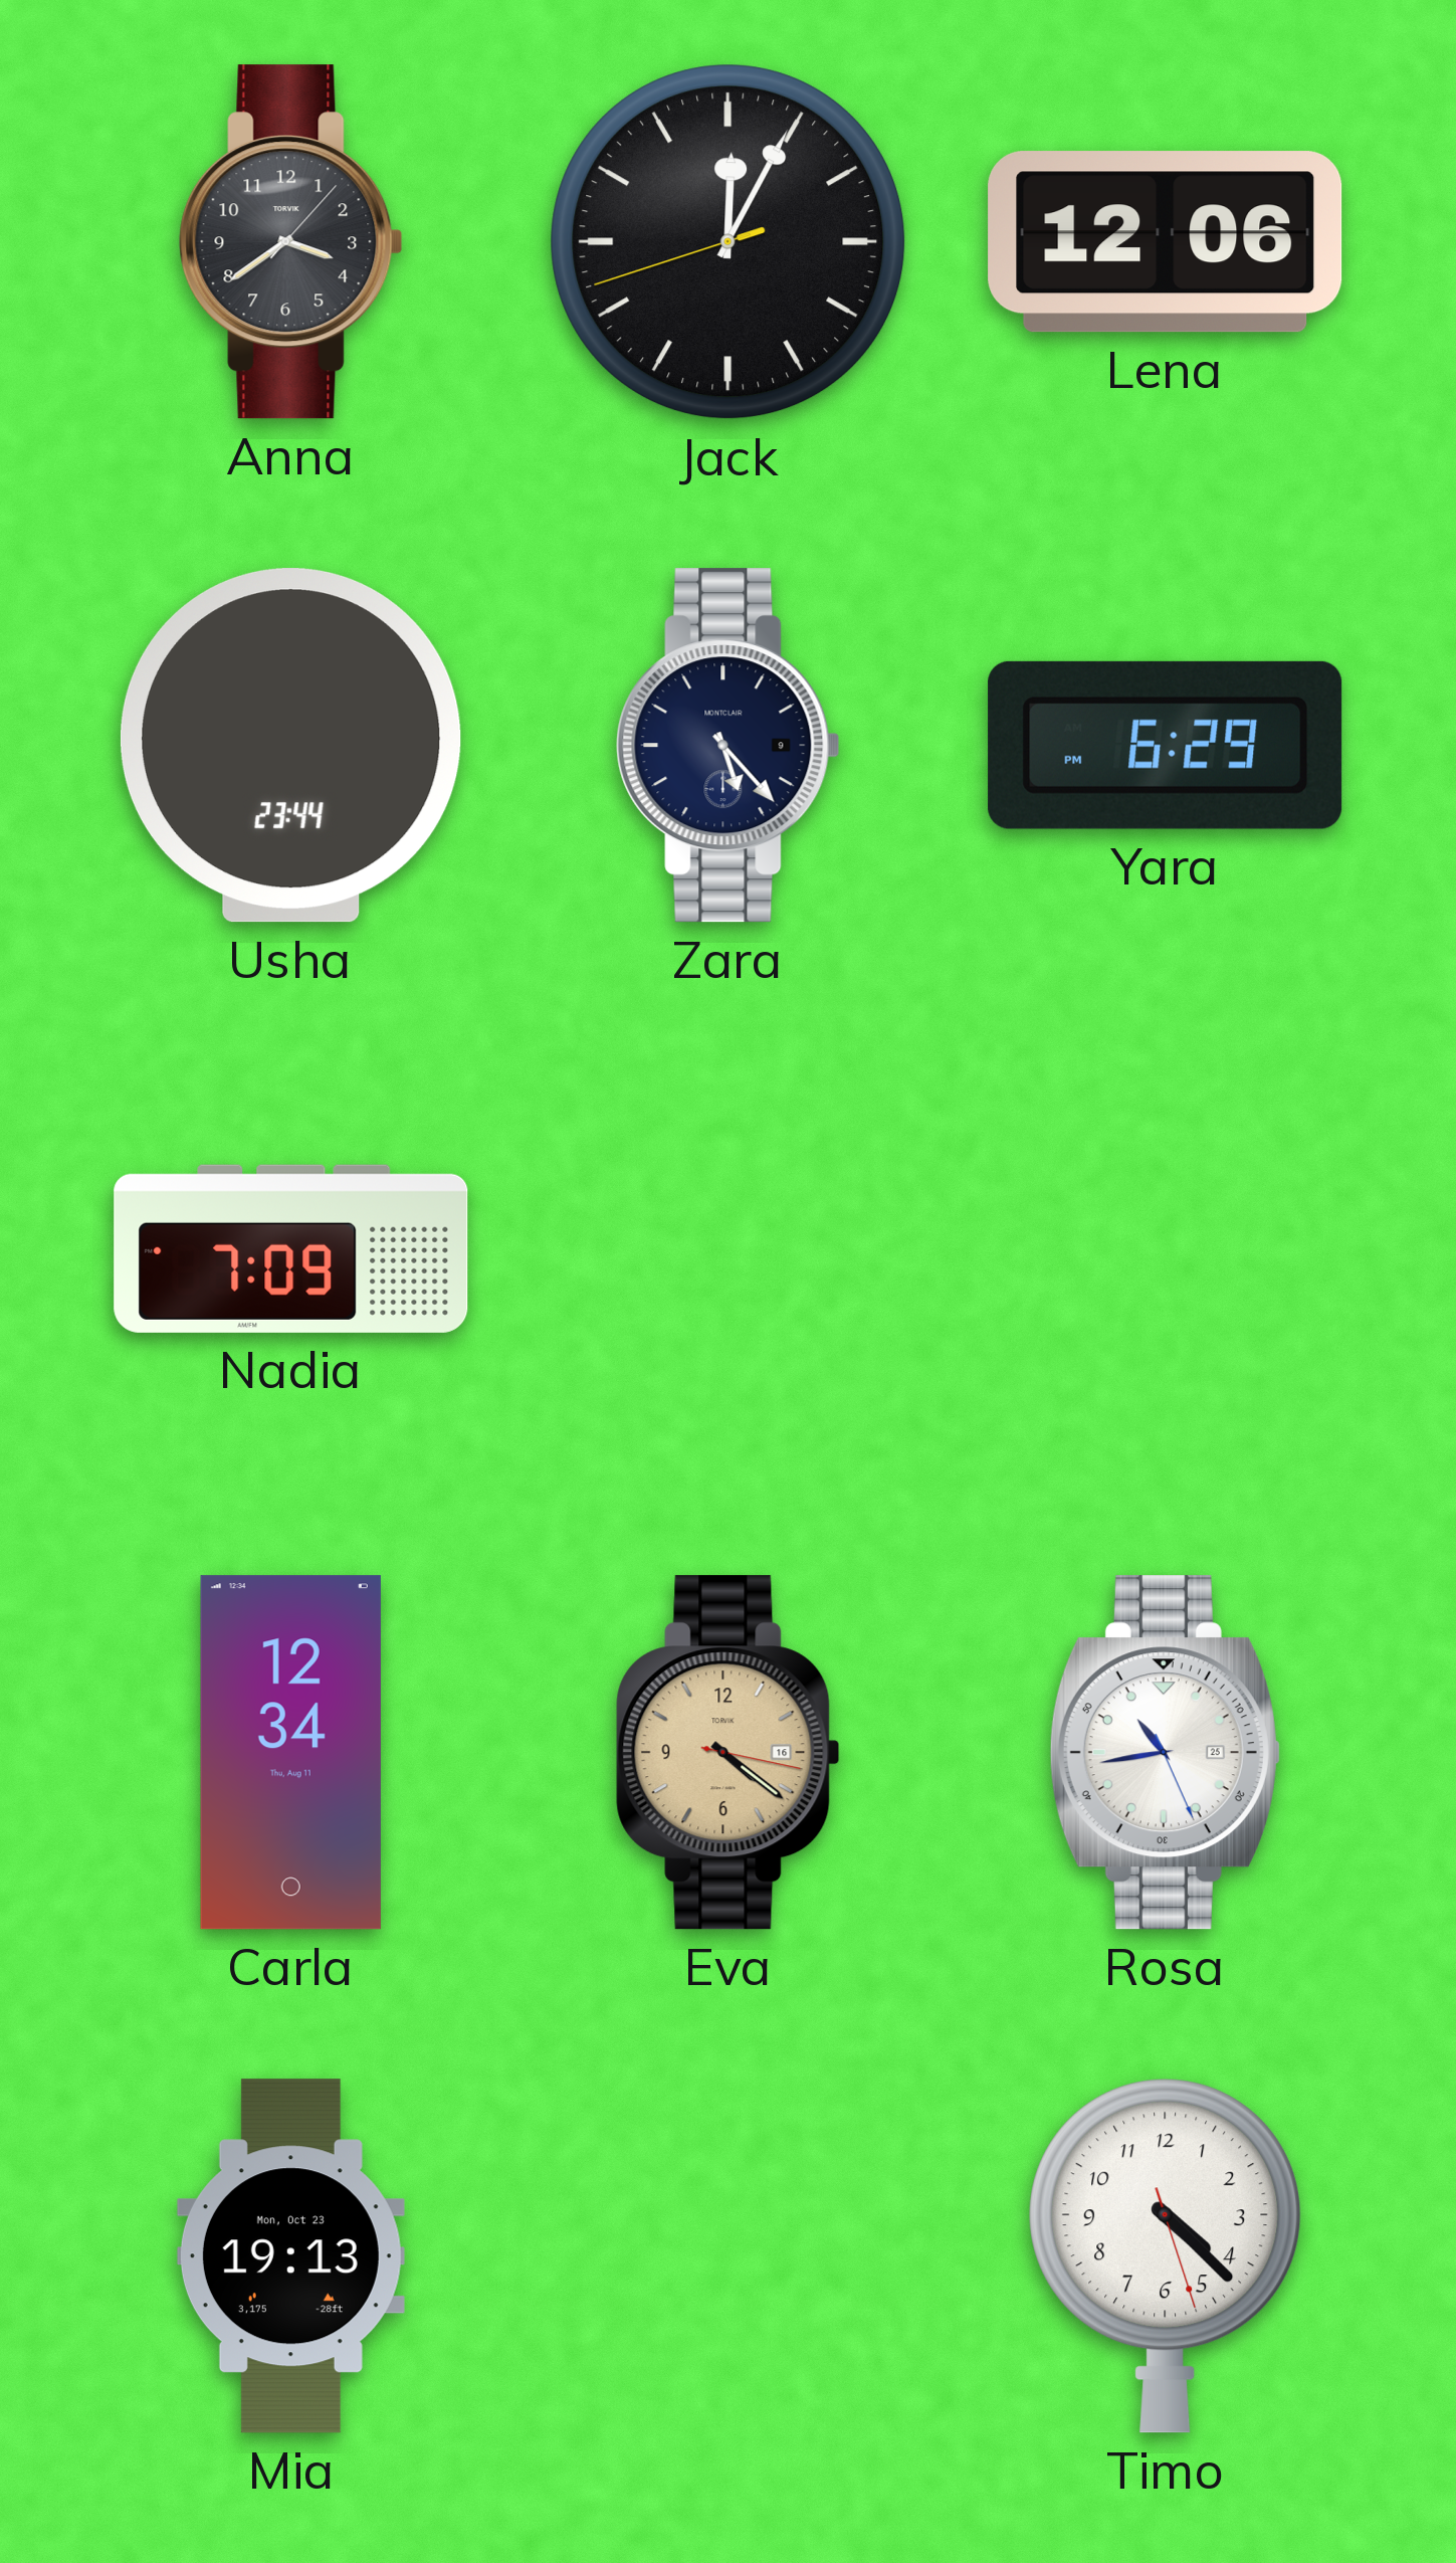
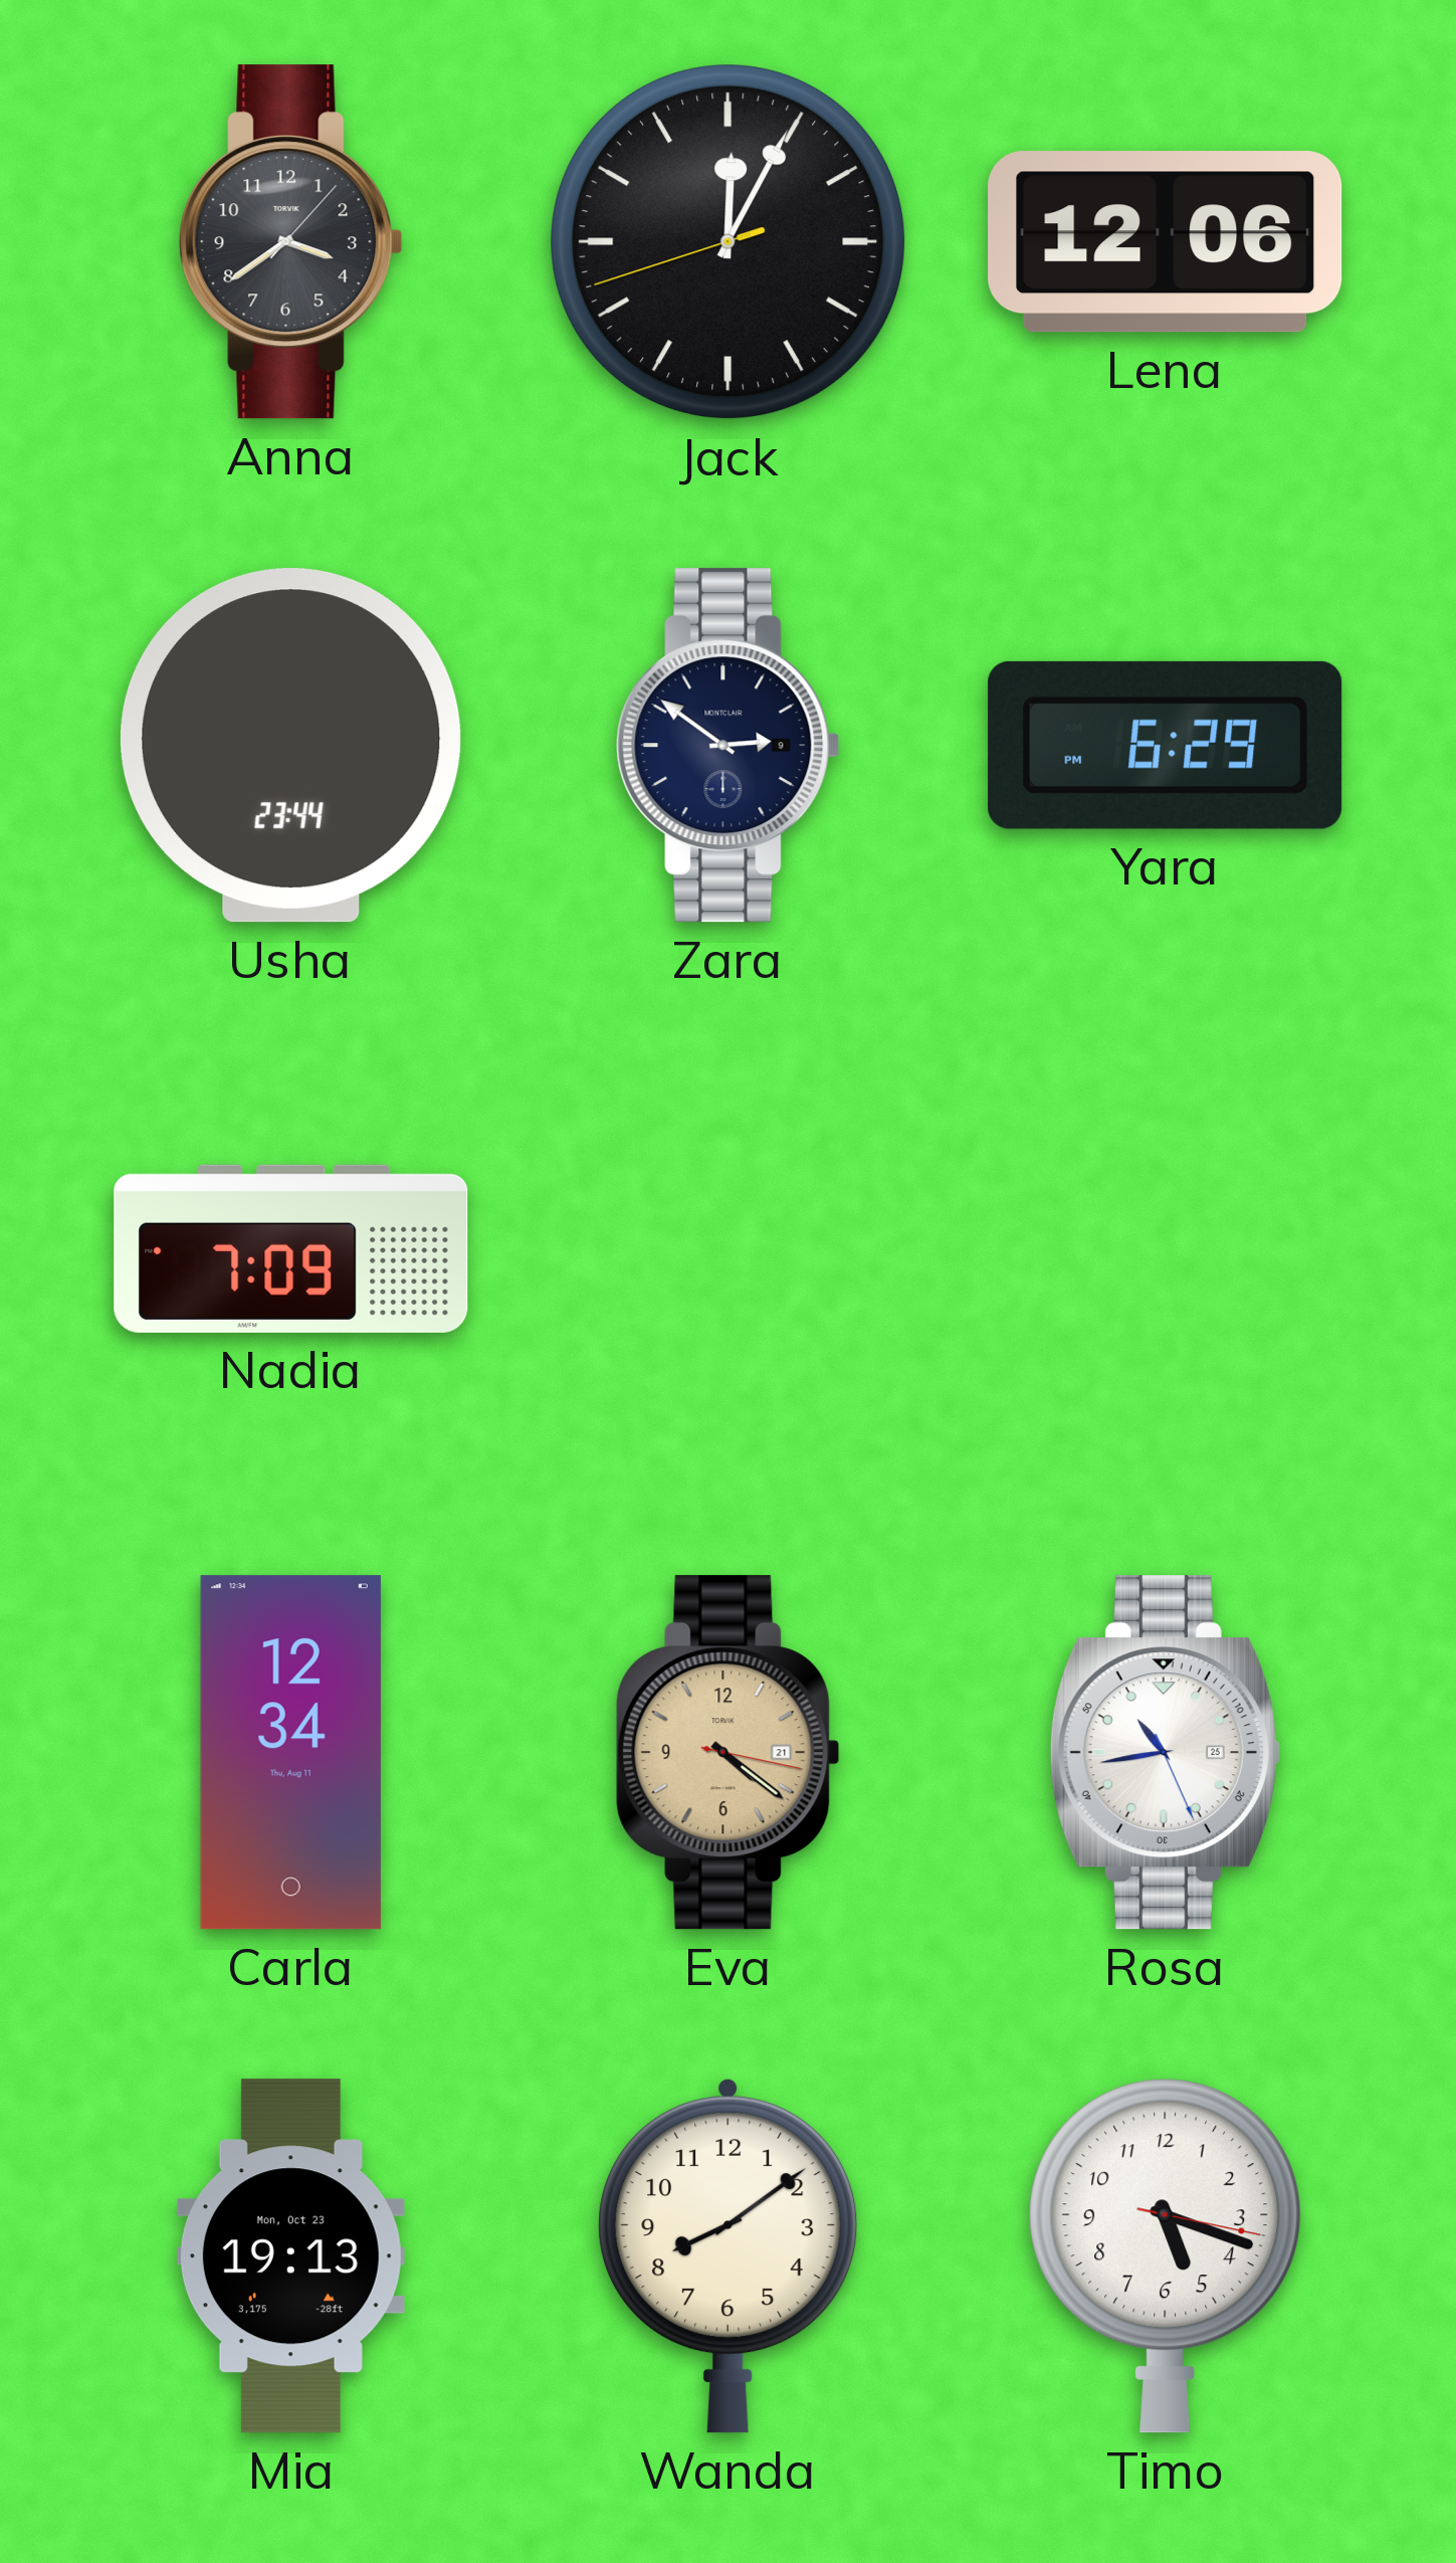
Zara: 5:23 -> 2:51 (729, 746)
Eva date: 16 -> 21 (729, 1753)
Wanda: none -> 8:09 (729, 2255)
Timo: 4:22 -> 5:18 (1166, 2255)
